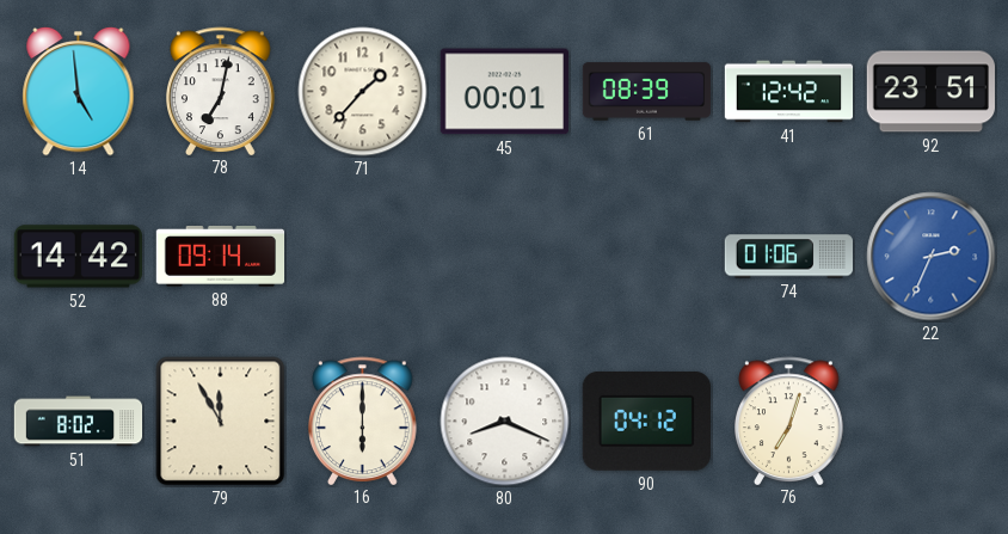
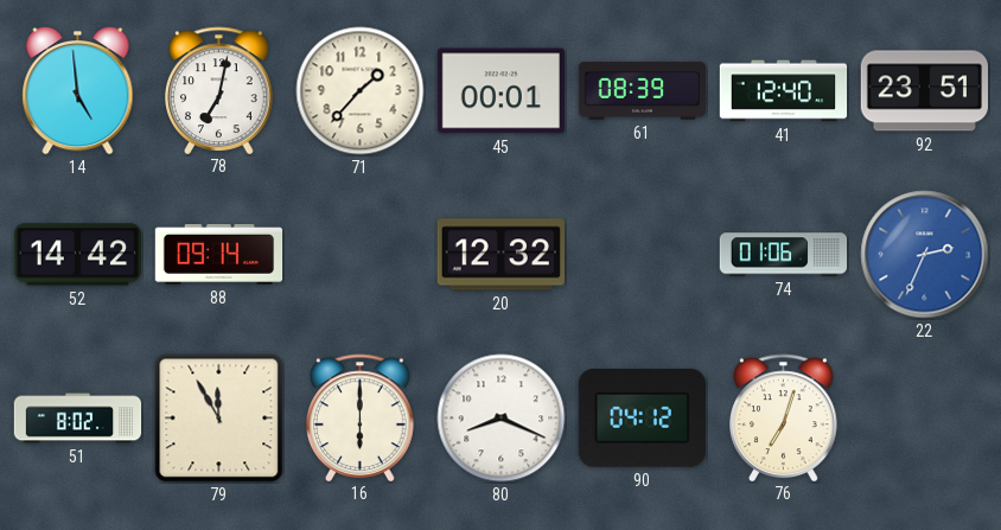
41: 12:42 -> 12:40 (784, 91)
20: none -> 12:32 (500, 255)
